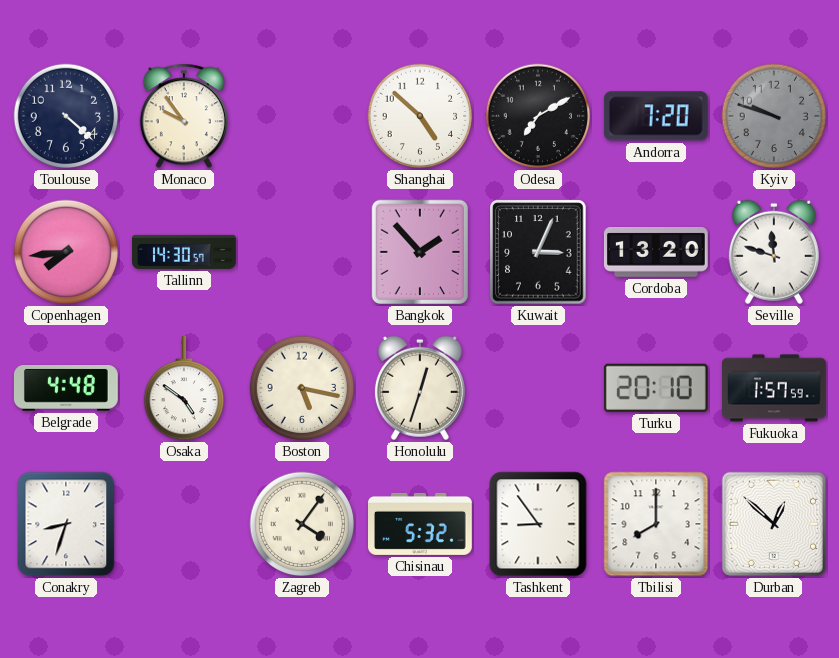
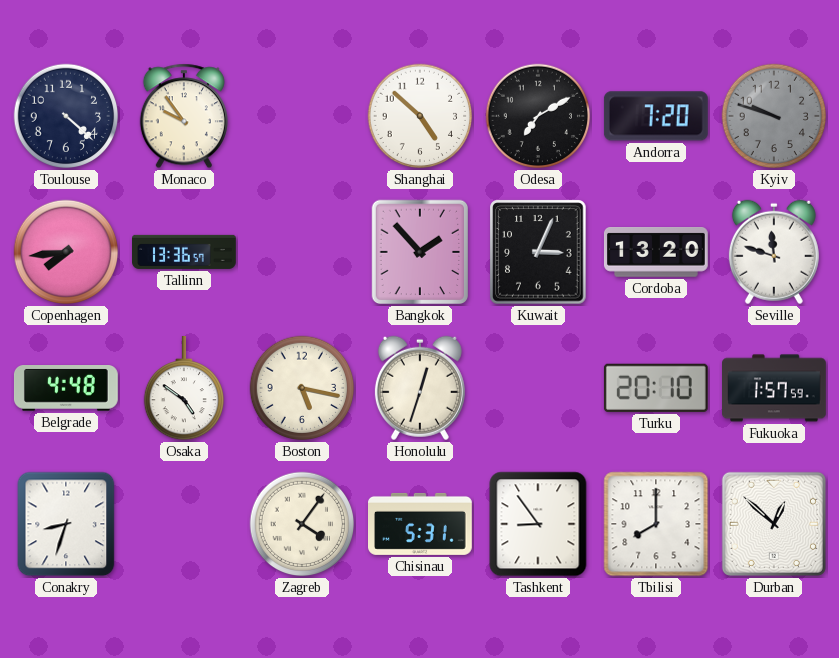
Tallinn: 14:30 -> 13:36 (185, 252)
Chisinau: 5:32 -> 5:31 (421, 524)
